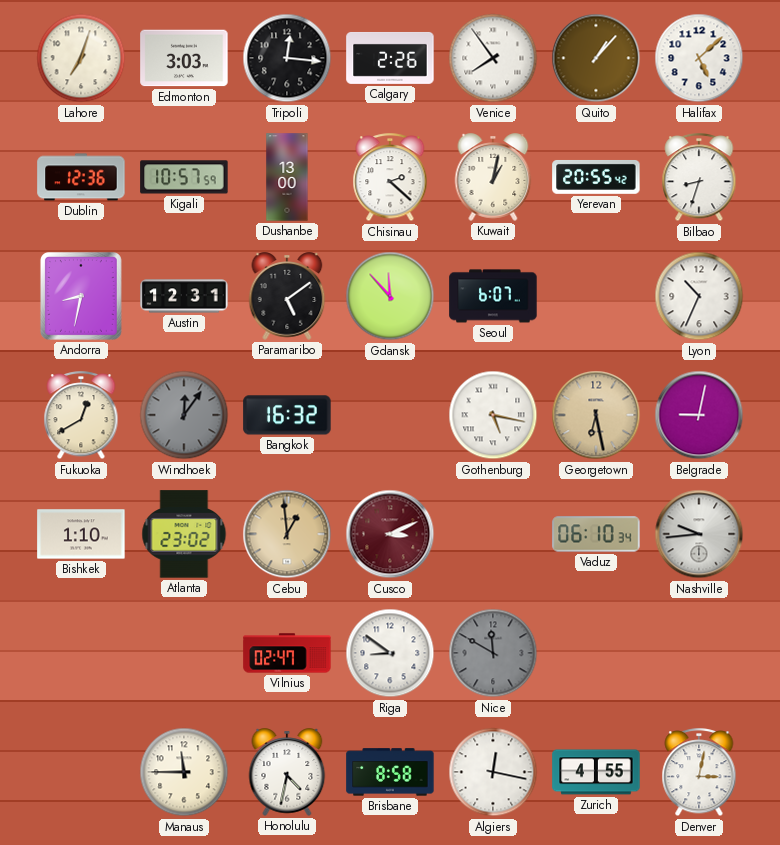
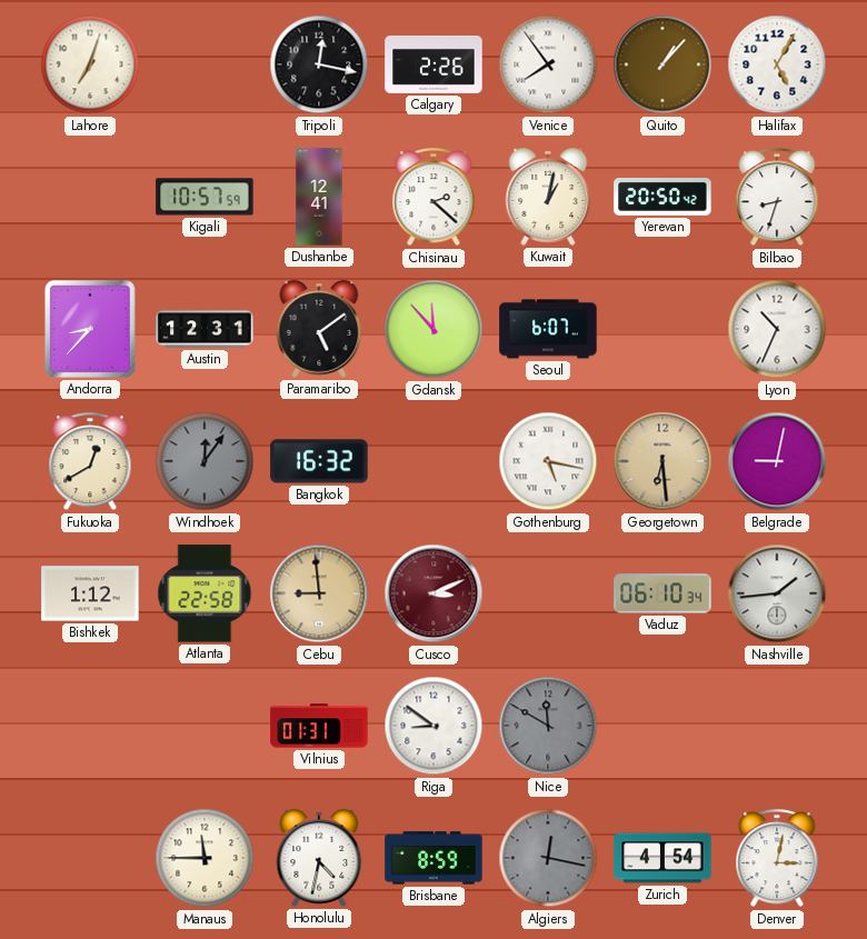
Edmonton: 3:03 -> none (184, 58)
Tripoli: 12:16 -> 12:17 (319, 64)
Halifax: 5:08 -> 5:05 (777, 64)
Dublin: 12:36 -> none (81, 177)
Dushanbe: 13:00 -> 12:41 (319, 197)
Yerevan: 20:55 -> 20:50 (662, 197)
Andorra: 8:32 -> 8:37 (90, 329)
Georgetown: 6:28 -> 6:29 (662, 461)
Bishkek: 1:10 -> 1:12 (90, 593)
Atlanta: 23:02 -> 22:58 (205, 593)
Cebu: 12:59 -> 8:59 (319, 593)
Nashville: 9:44 -> 1:44 (777, 593)
Vilnius: 02:47 -> 01:31 (319, 726)
Brisbane: 8:58 -> 8:59 (433, 858)
Algiers dial: white -> grey (548, 858)
Zurich: 4:55 -> 4:54 (662, 858)
